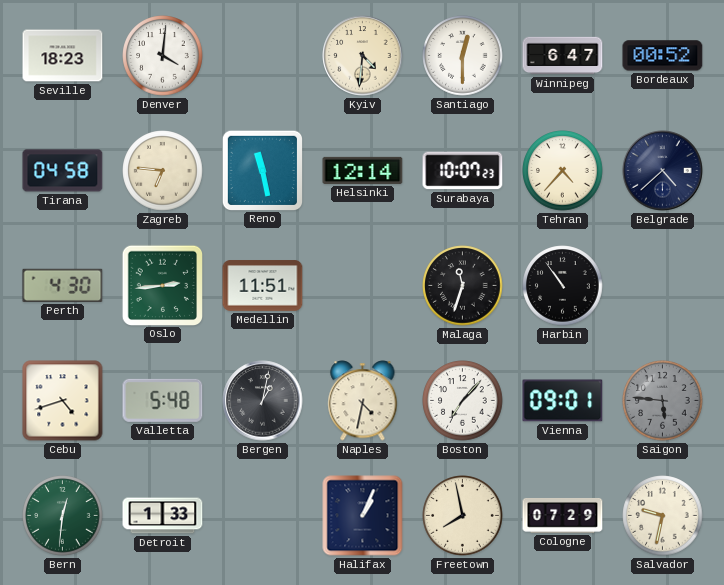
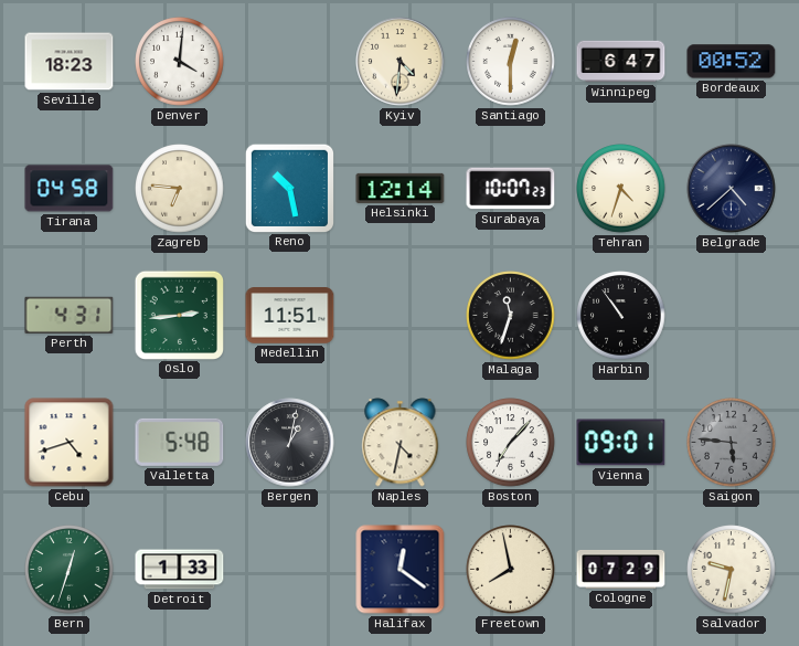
Reno: 11:28 -> 10:28 (289, 188)
Tehran: 4:37 -> 4:33 (621, 189)
Perth: 4:30 -> 4:31 (70, 315)
Bern: 12:31 -> 12:33 (70, 570)
Halifax: 1:04 -> 12:21 (401, 570)
